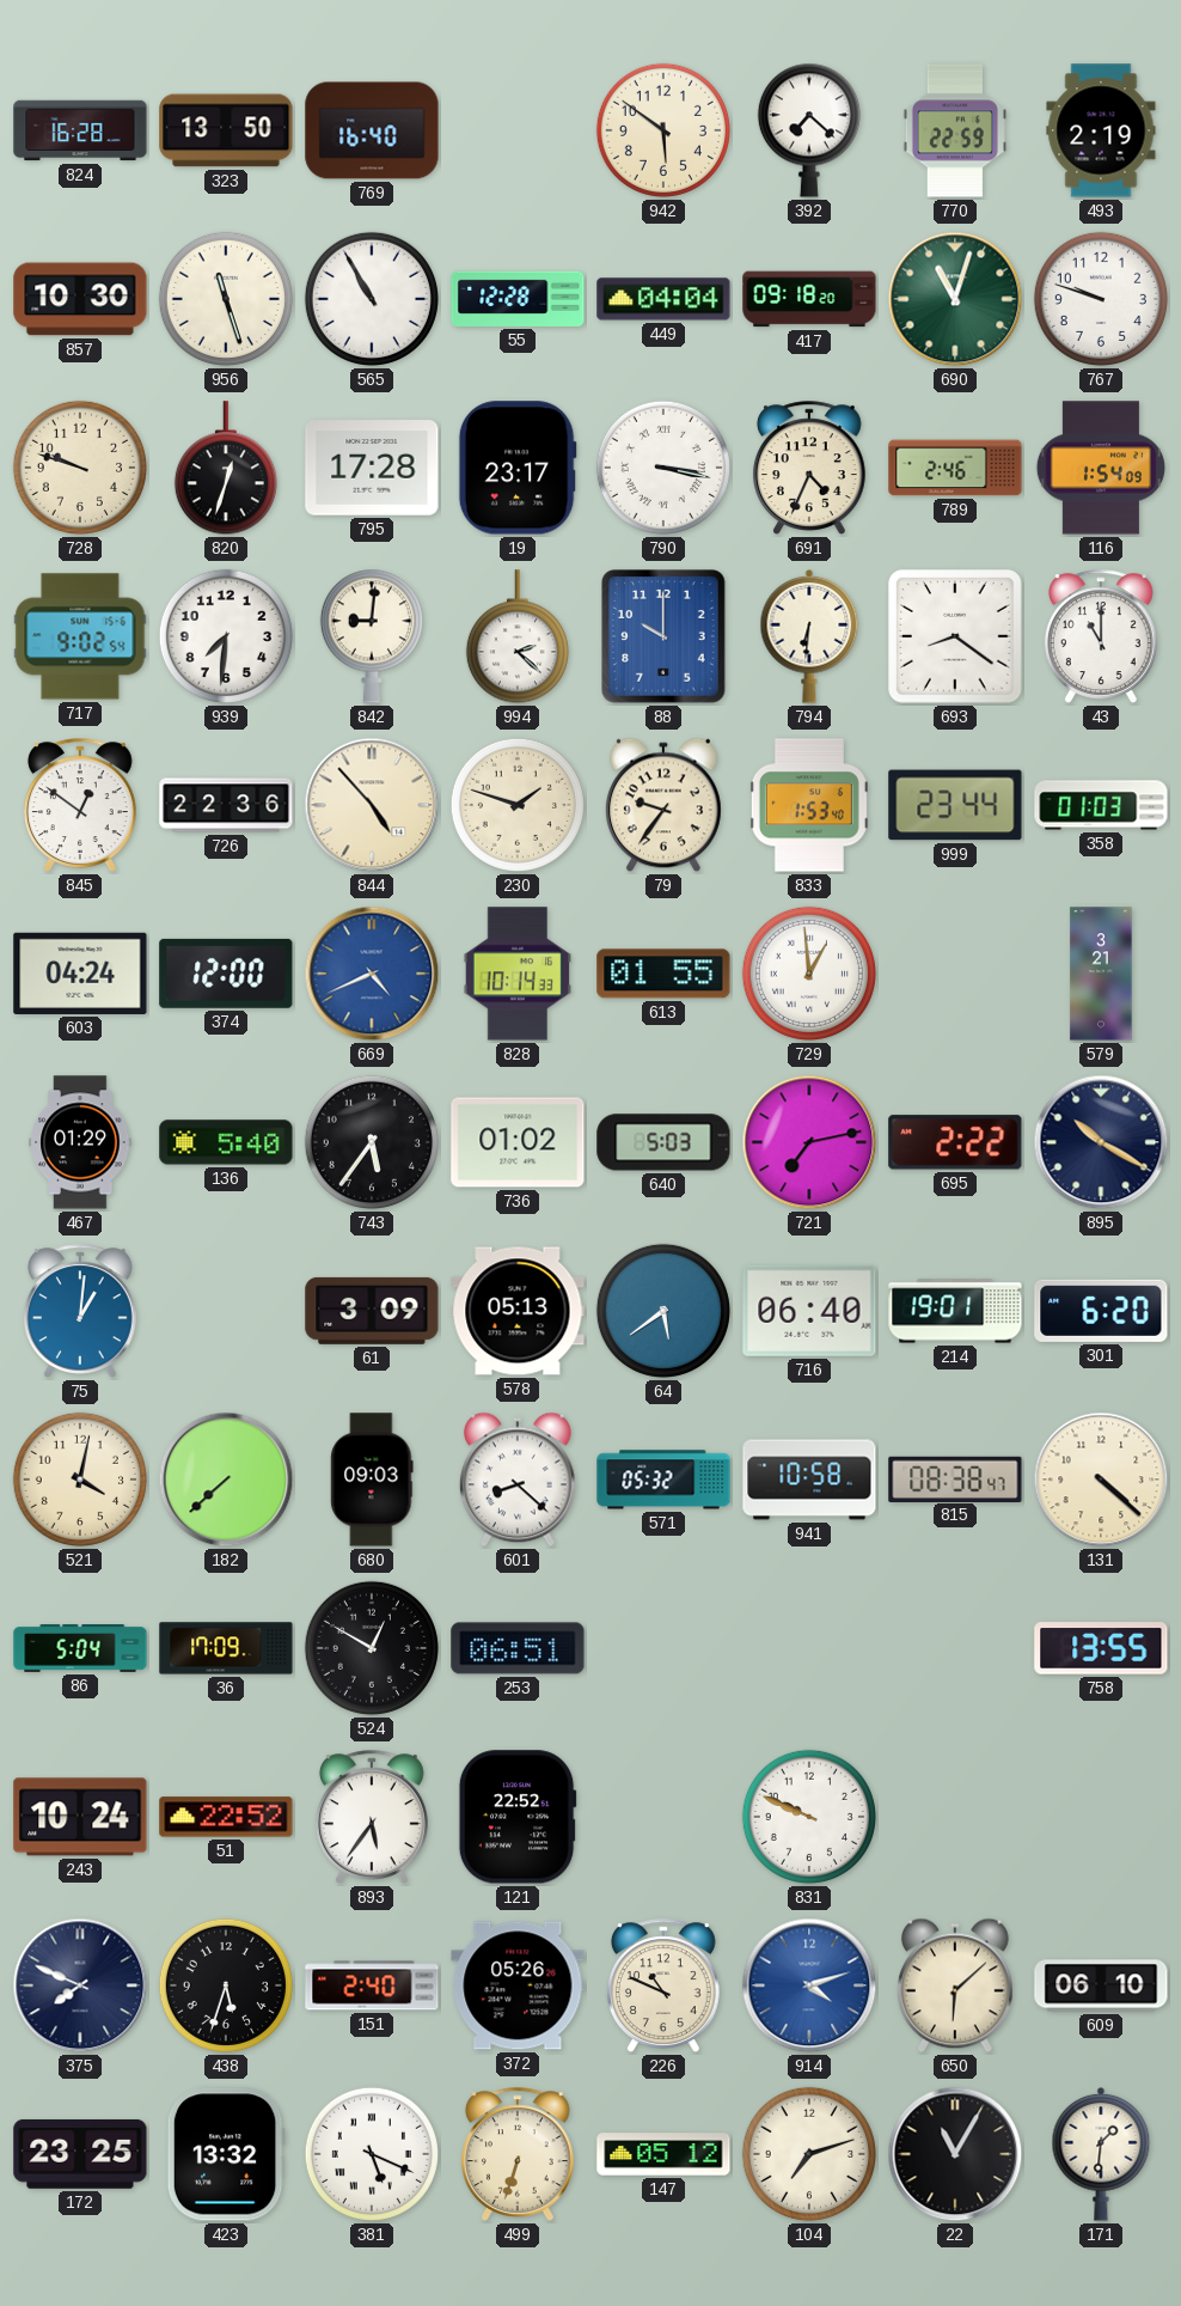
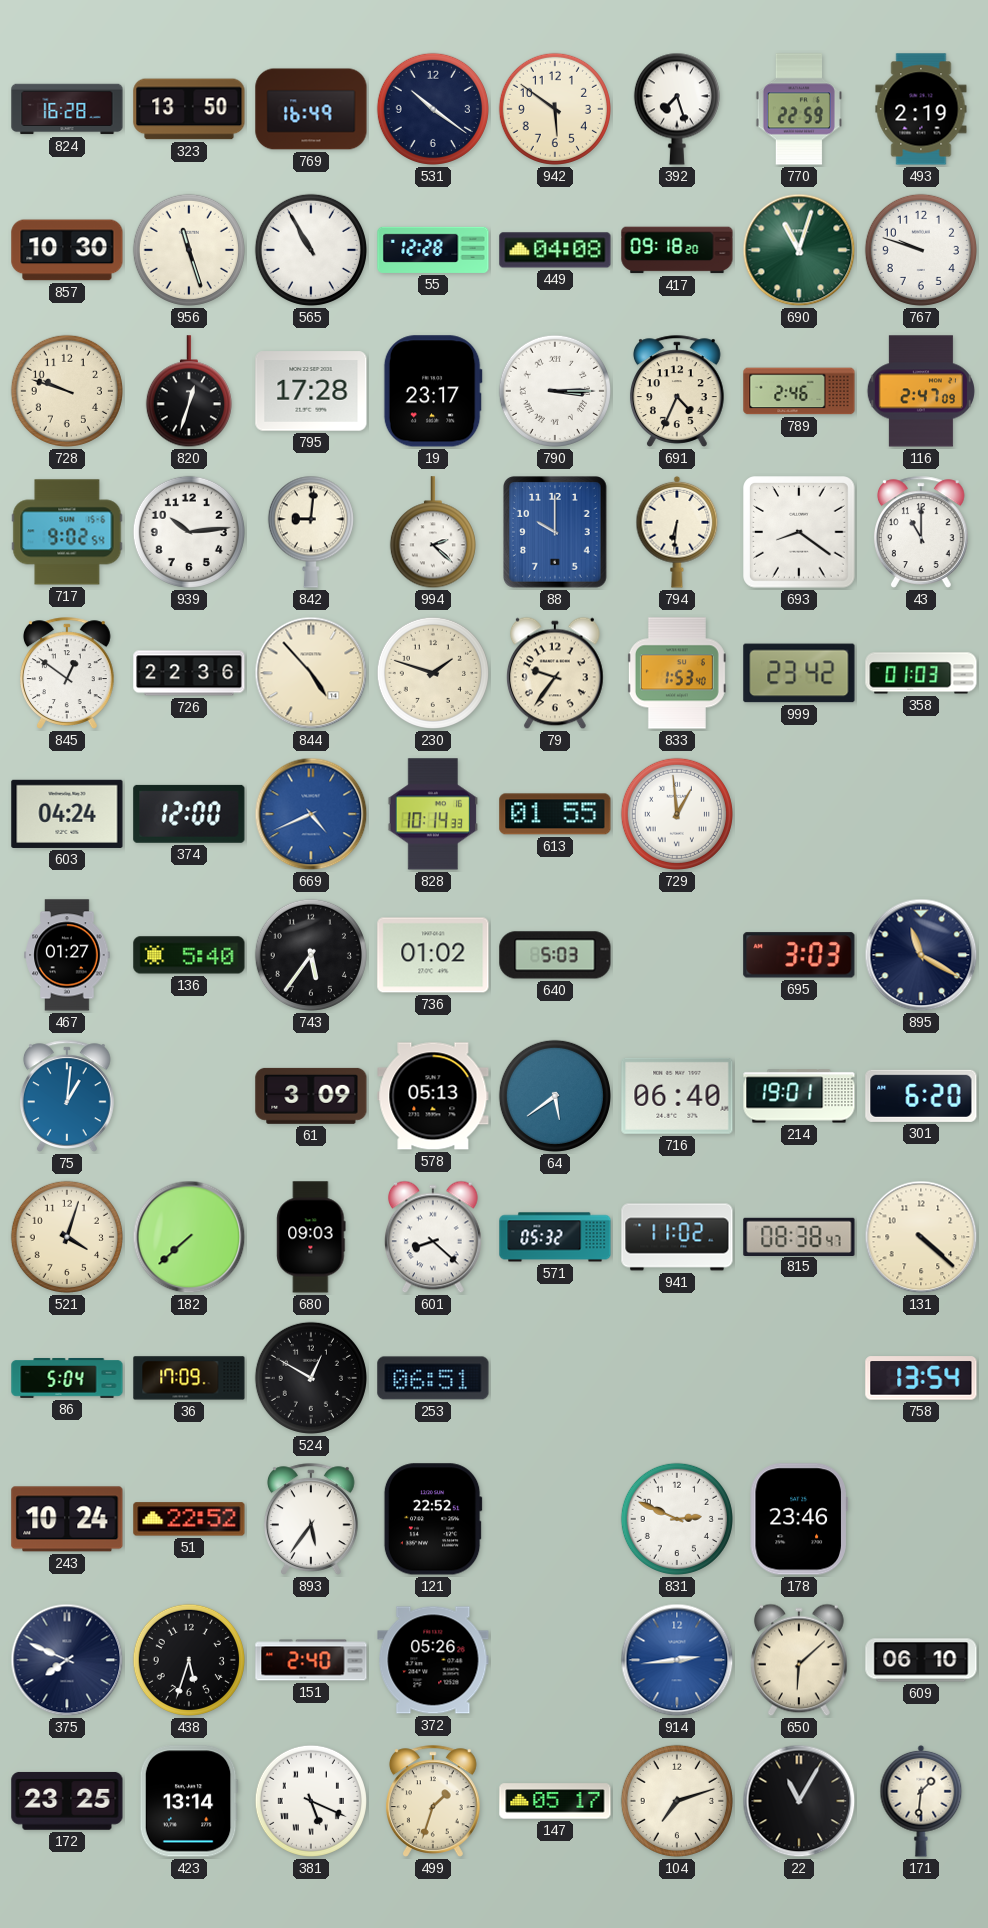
769: 16:40 -> 16:49 (311, 109)
531: none -> 10:21 (433, 109)
392: 7:22 -> 7:27 (677, 109)
449: 04:04 -> 04:08 (555, 250)
790: 3:17 -> 3:15 (555, 391)
116: 1:54 -> 2:47 (921, 391)
939: 7:31 -> 10:14 (189, 532)
999: 23:44 -> 23:42 (799, 673)
579: 3:21 -> none (1101, 974)
467: 01:29 -> 01:27 (67, 955)
721: 7:13 -> none (809, 1142)
695: 2:22 -> 3:03 (799, 955)
895: 10:20 -> 11:20 (921, 955)
521: 4:02 -> 4:03 (67, 1237)
941: 10:58 -> 11:02 (677, 1237)
758: 13:55 -> 13:54 (921, 1378)
831: 9:49 -> 2:49 (677, 1519)
178: none -> 23:46 (799, 1519)
226: 10:49 -> none (663, 1985)
914: 4:12 -> 2:44 (677, 1660)
423: 13:32 -> 13:14 (189, 1801)
499: 6:33 -> 1:33 (433, 1801)
147: 05:12 -> 05:17 (555, 1801)
